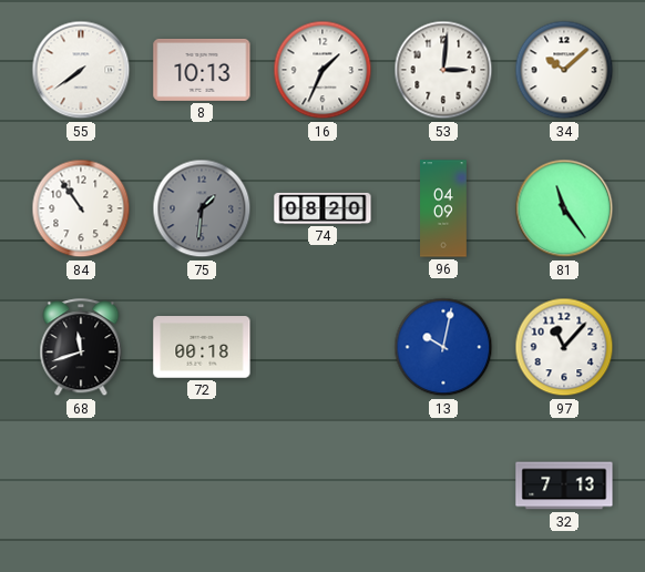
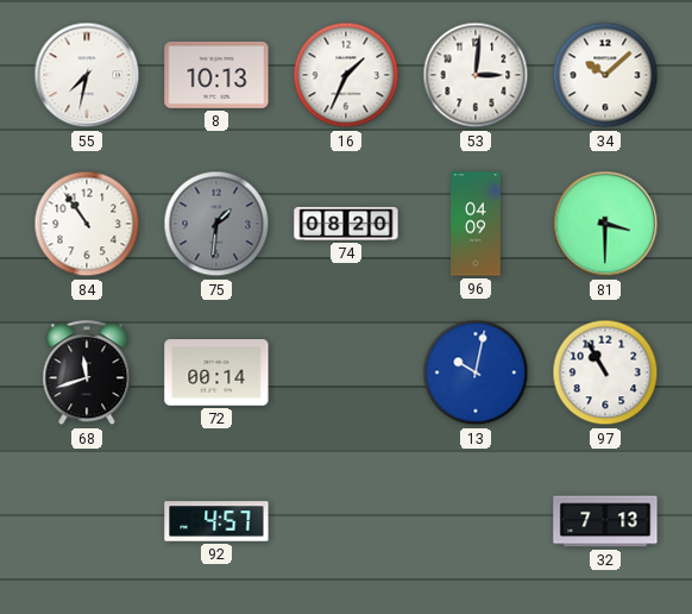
55: 7:39 -> 7:32 (87, 75)
81: 11:24 -> 3:30 (605, 224)
72: 00:18 -> 00:14 (216, 372)
97: 11:07 -> 10:55 (605, 372)
92: none -> 4:57 (216, 521)
